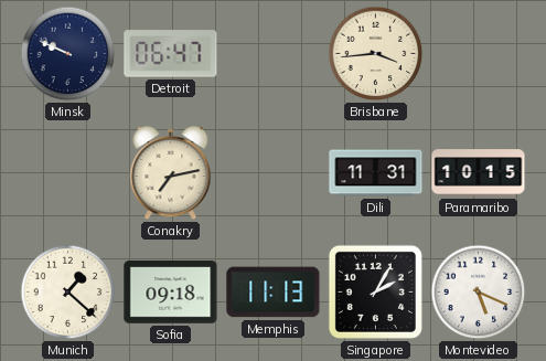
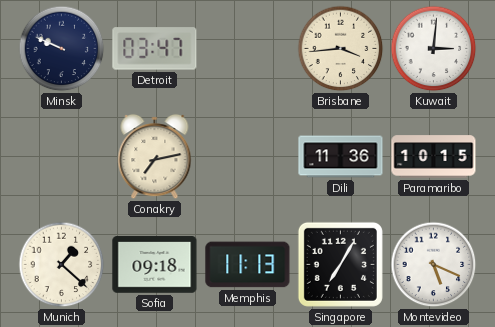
Detroit: 06:47 -> 03:47 (155, 49)
Kuwait: none -> 3:01 (434, 49)
Dili: 11:31 -> 11:36 (341, 157)
Singapore: 2:05 -> 7:05 (340, 264)
